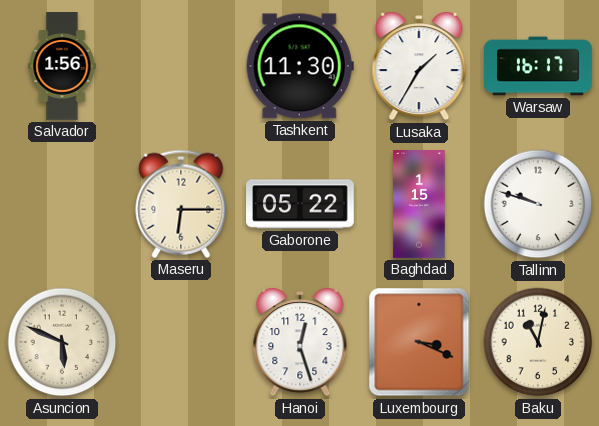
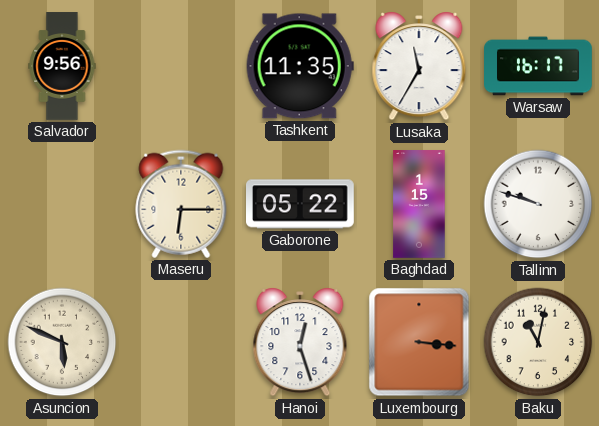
Salvador: 1:56 -> 9:56 (62, 66)
Tashkent: 11:30 -> 11:35 (300, 66)
Lusaka: 1:35 -> 11:35 (419, 66)
Luxembourg: 3:19 -> 3:16 (419, 342)
